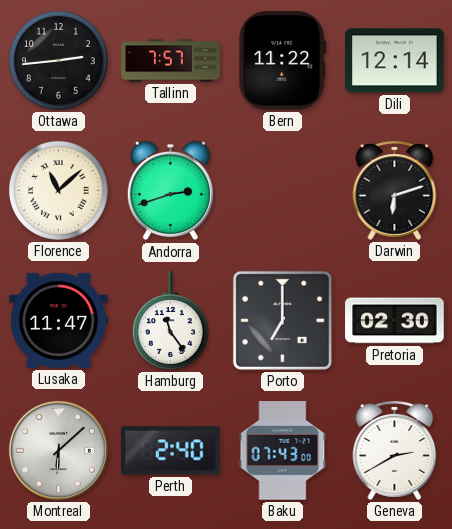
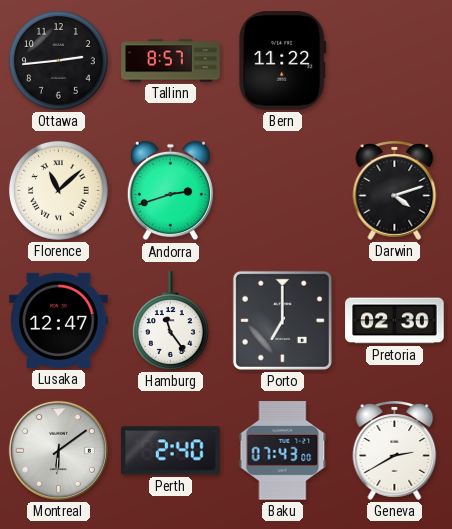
Tallinn: 7:57 -> 8:57 (171, 61)
Dili: 12:14 -> none (395, 61)
Darwin: 6:12 -> 4:12 (395, 190)
Lusaka: 11:47 -> 12:47 (59, 320)
Montreal: 6:08 -> 6:09 (58, 450)
